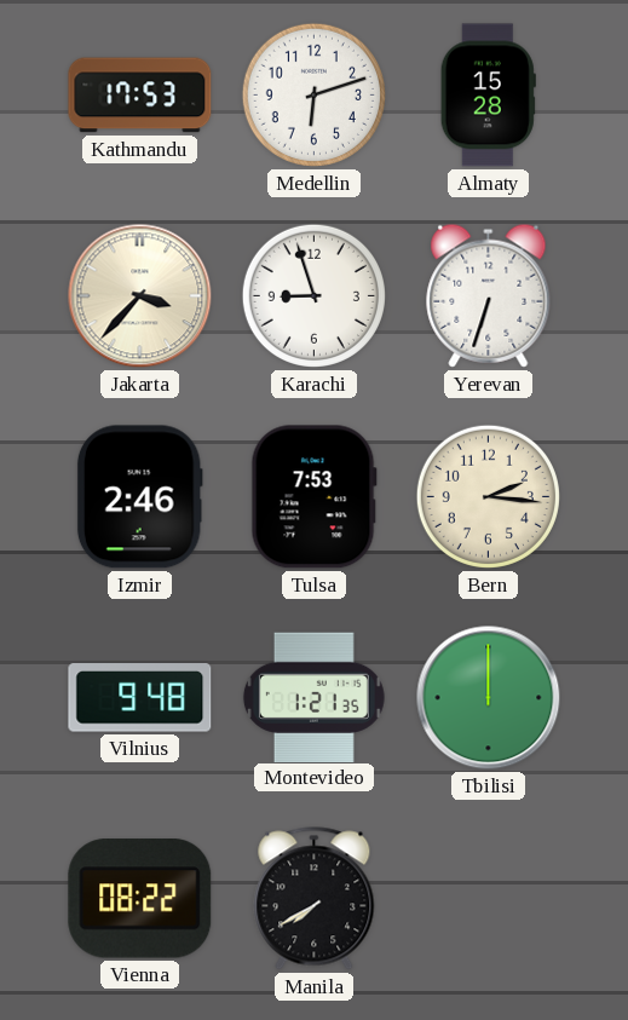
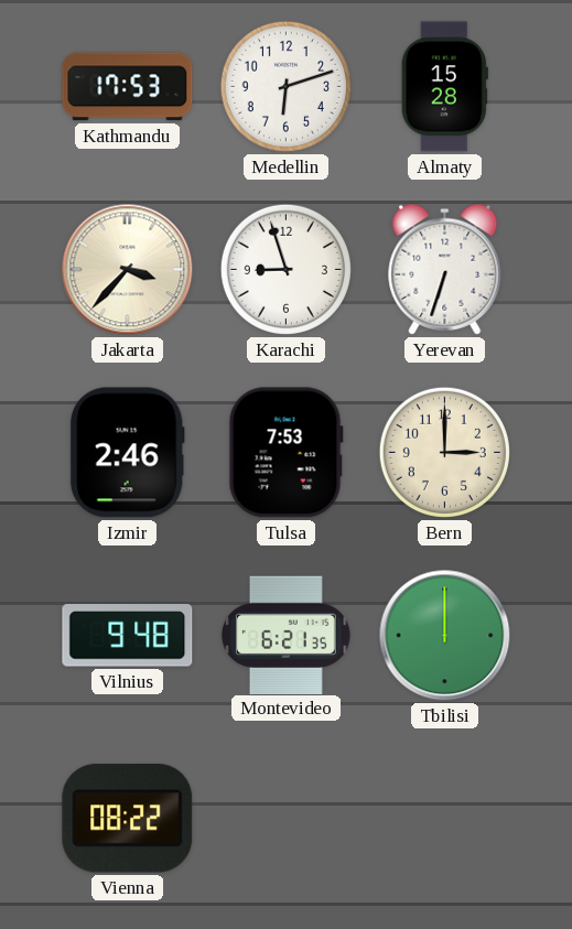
Bern: 2:16 -> 3:00 (444, 452)
Montevideo: 1:21 -> 6:21 (285, 635)
Manila: 7:40 -> none (315, 899)
